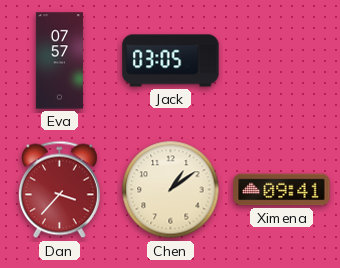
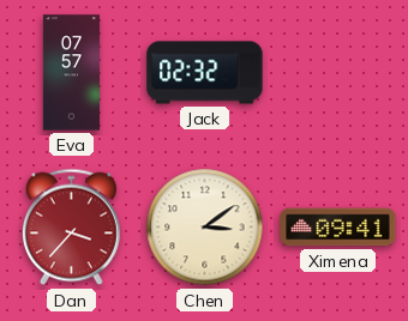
Jack: 03:05 -> 02:32 (205, 73)
Chen: 1:09 -> 3:09 (205, 228)
